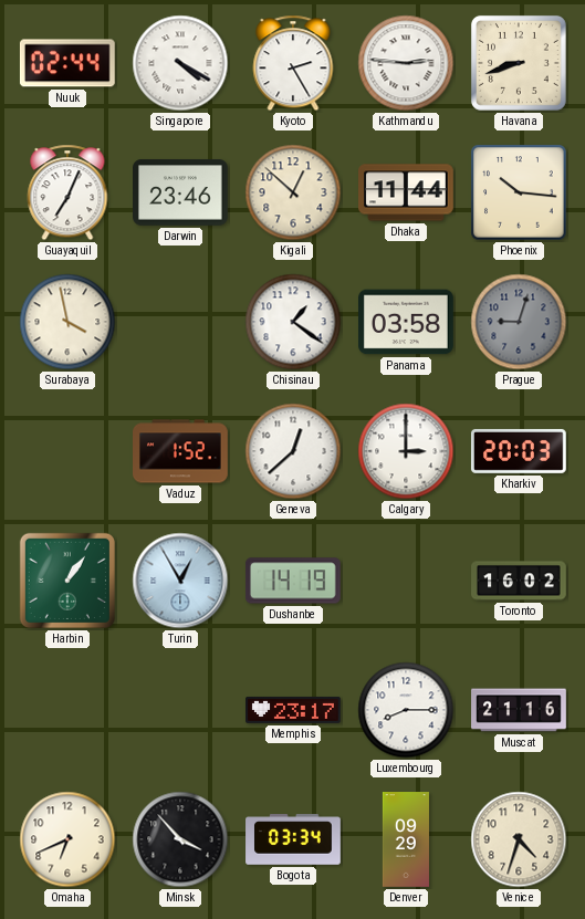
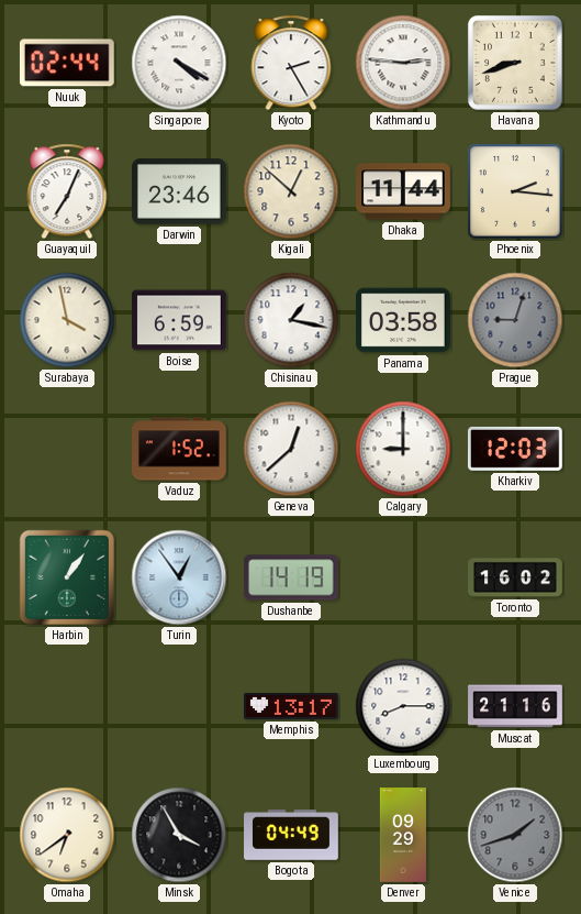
Phoenix: 10:16 -> 2:16 (515, 191)
Boise: none -> 6:59 (180, 320)
Chisinau: 1:21 -> 1:17 (291, 320)
Calgary: 3:00 -> 9:00 (403, 449)
Kharkiv: 20:03 -> 12:03 (515, 449)
Turin: 12:55 -> 12:54 (179, 577)
Memphis: 23:17 -> 13:17 (292, 706)
Omaha: 6:41 -> 6:39 (67, 835)
Minsk: 3:53 -> 3:55 (179, 835)
Bogota: 03:34 -> 04:49 (291, 835)
Venice: 4:33 -> 1:42 (515, 835)
Venice dial: cream -> grey (515, 835)
